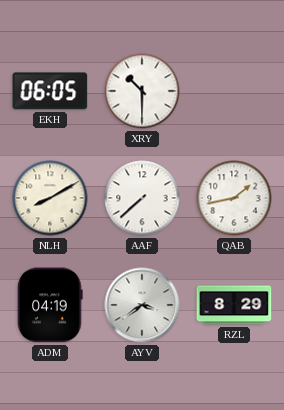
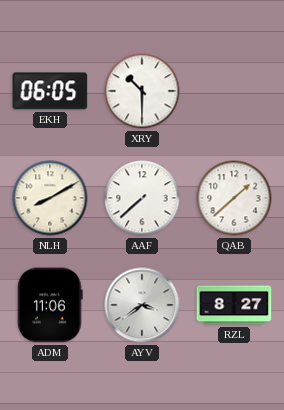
QAB: 1:43 -> 1:38 (234, 198)
ADM: 04:19 -> 11:06 (50, 305)
RZL: 8:29 -> 8:27 (234, 305)
